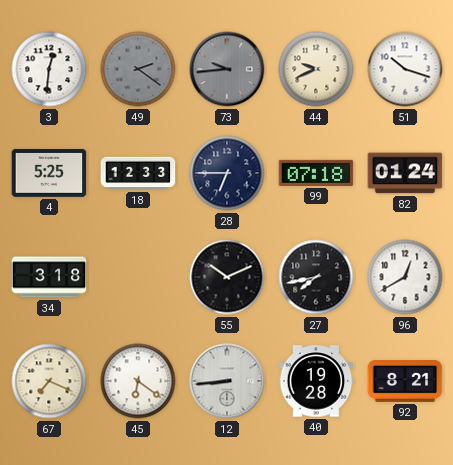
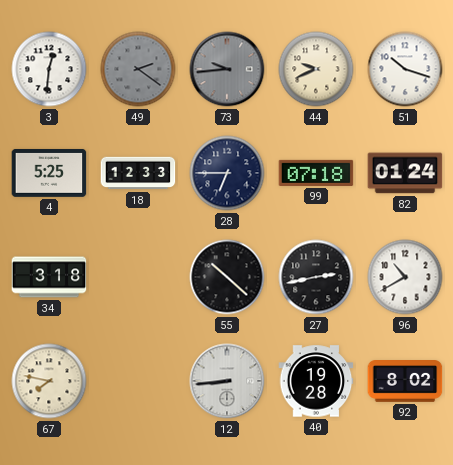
55: 10:11 -> 10:22 (227, 277)
27: 7:43 -> 2:43 (316, 277)
96: 12:40 -> 10:40 (405, 277)
67: 7:19 -> 7:47 (49, 381)
45: 6:21 -> none (138, 381)
92: 8:21 -> 8:02 (405, 382)
